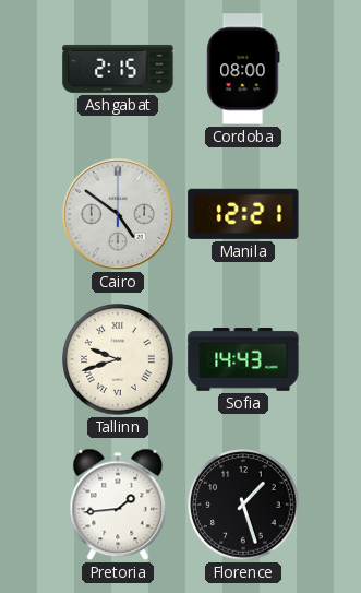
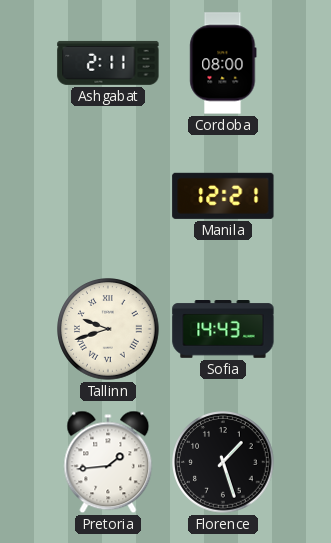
Ashgabat: 2:15 -> 2:11 (108, 63)
Cairo: 4:51 -> none (118, 214)
